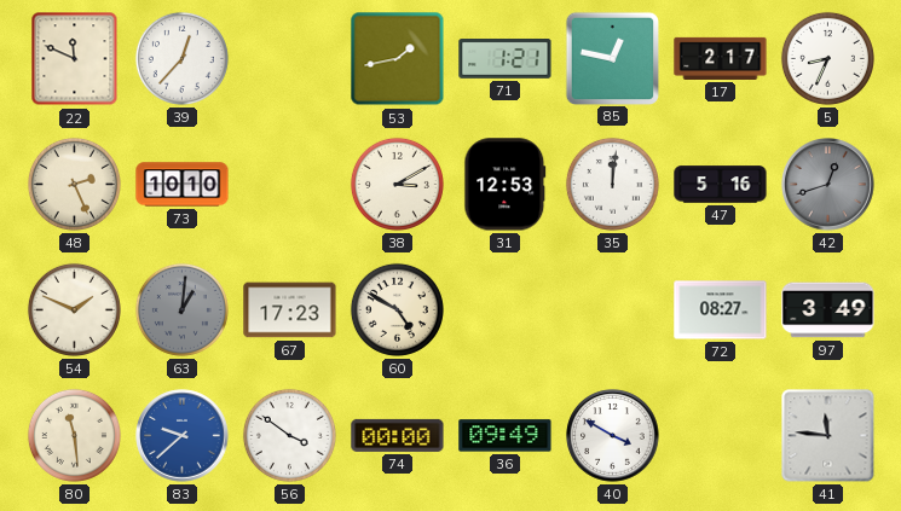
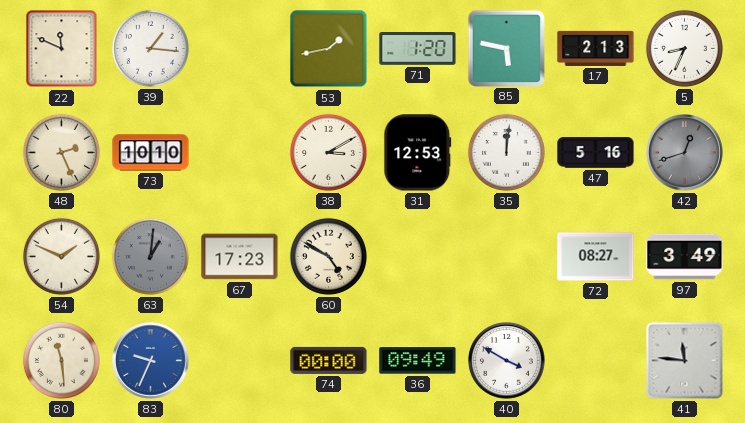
39: 12:37 -> 1:16 (150, 48)
71: 1:21 -> 1:20 (418, 49)
85: 12:47 -> 5:47 (506, 48)
17: 2:17 -> 2:13 (596, 48)
83: 9:38 -> 9:34 (151, 361)
56: 3:51 -> none (289, 435)
